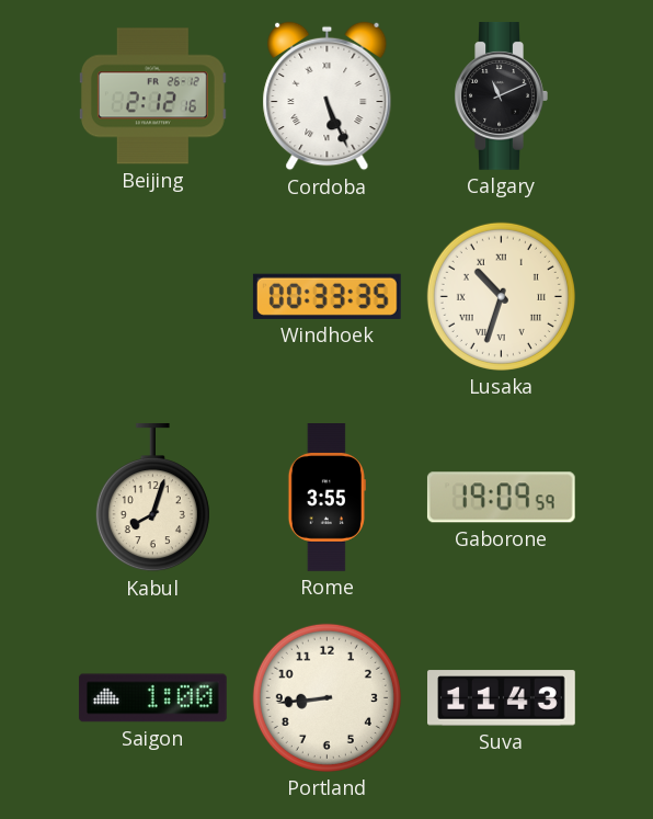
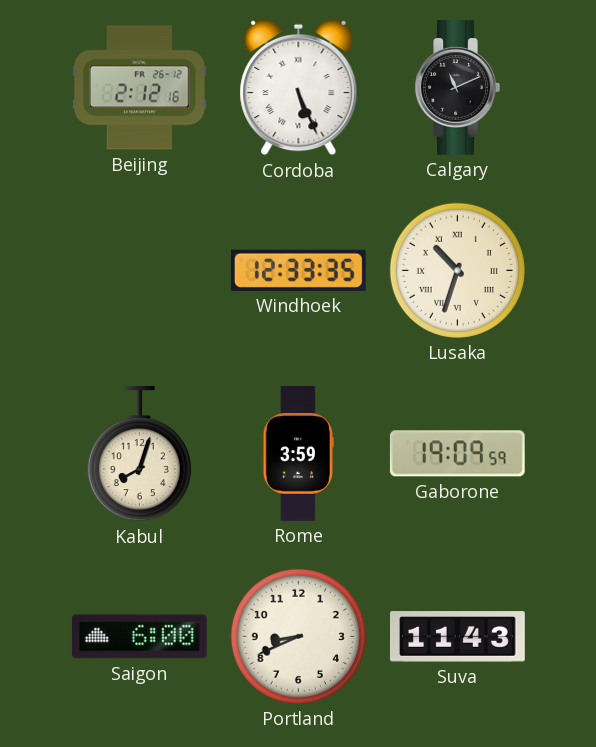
Windhoek: 00:33 -> 12:33 (298, 270)
Rome: 3:55 -> 3:59 (298, 454)
Saigon: 1:00 -> 6:00 (139, 637)
Portland: 8:44 -> 8:41 (298, 636)
